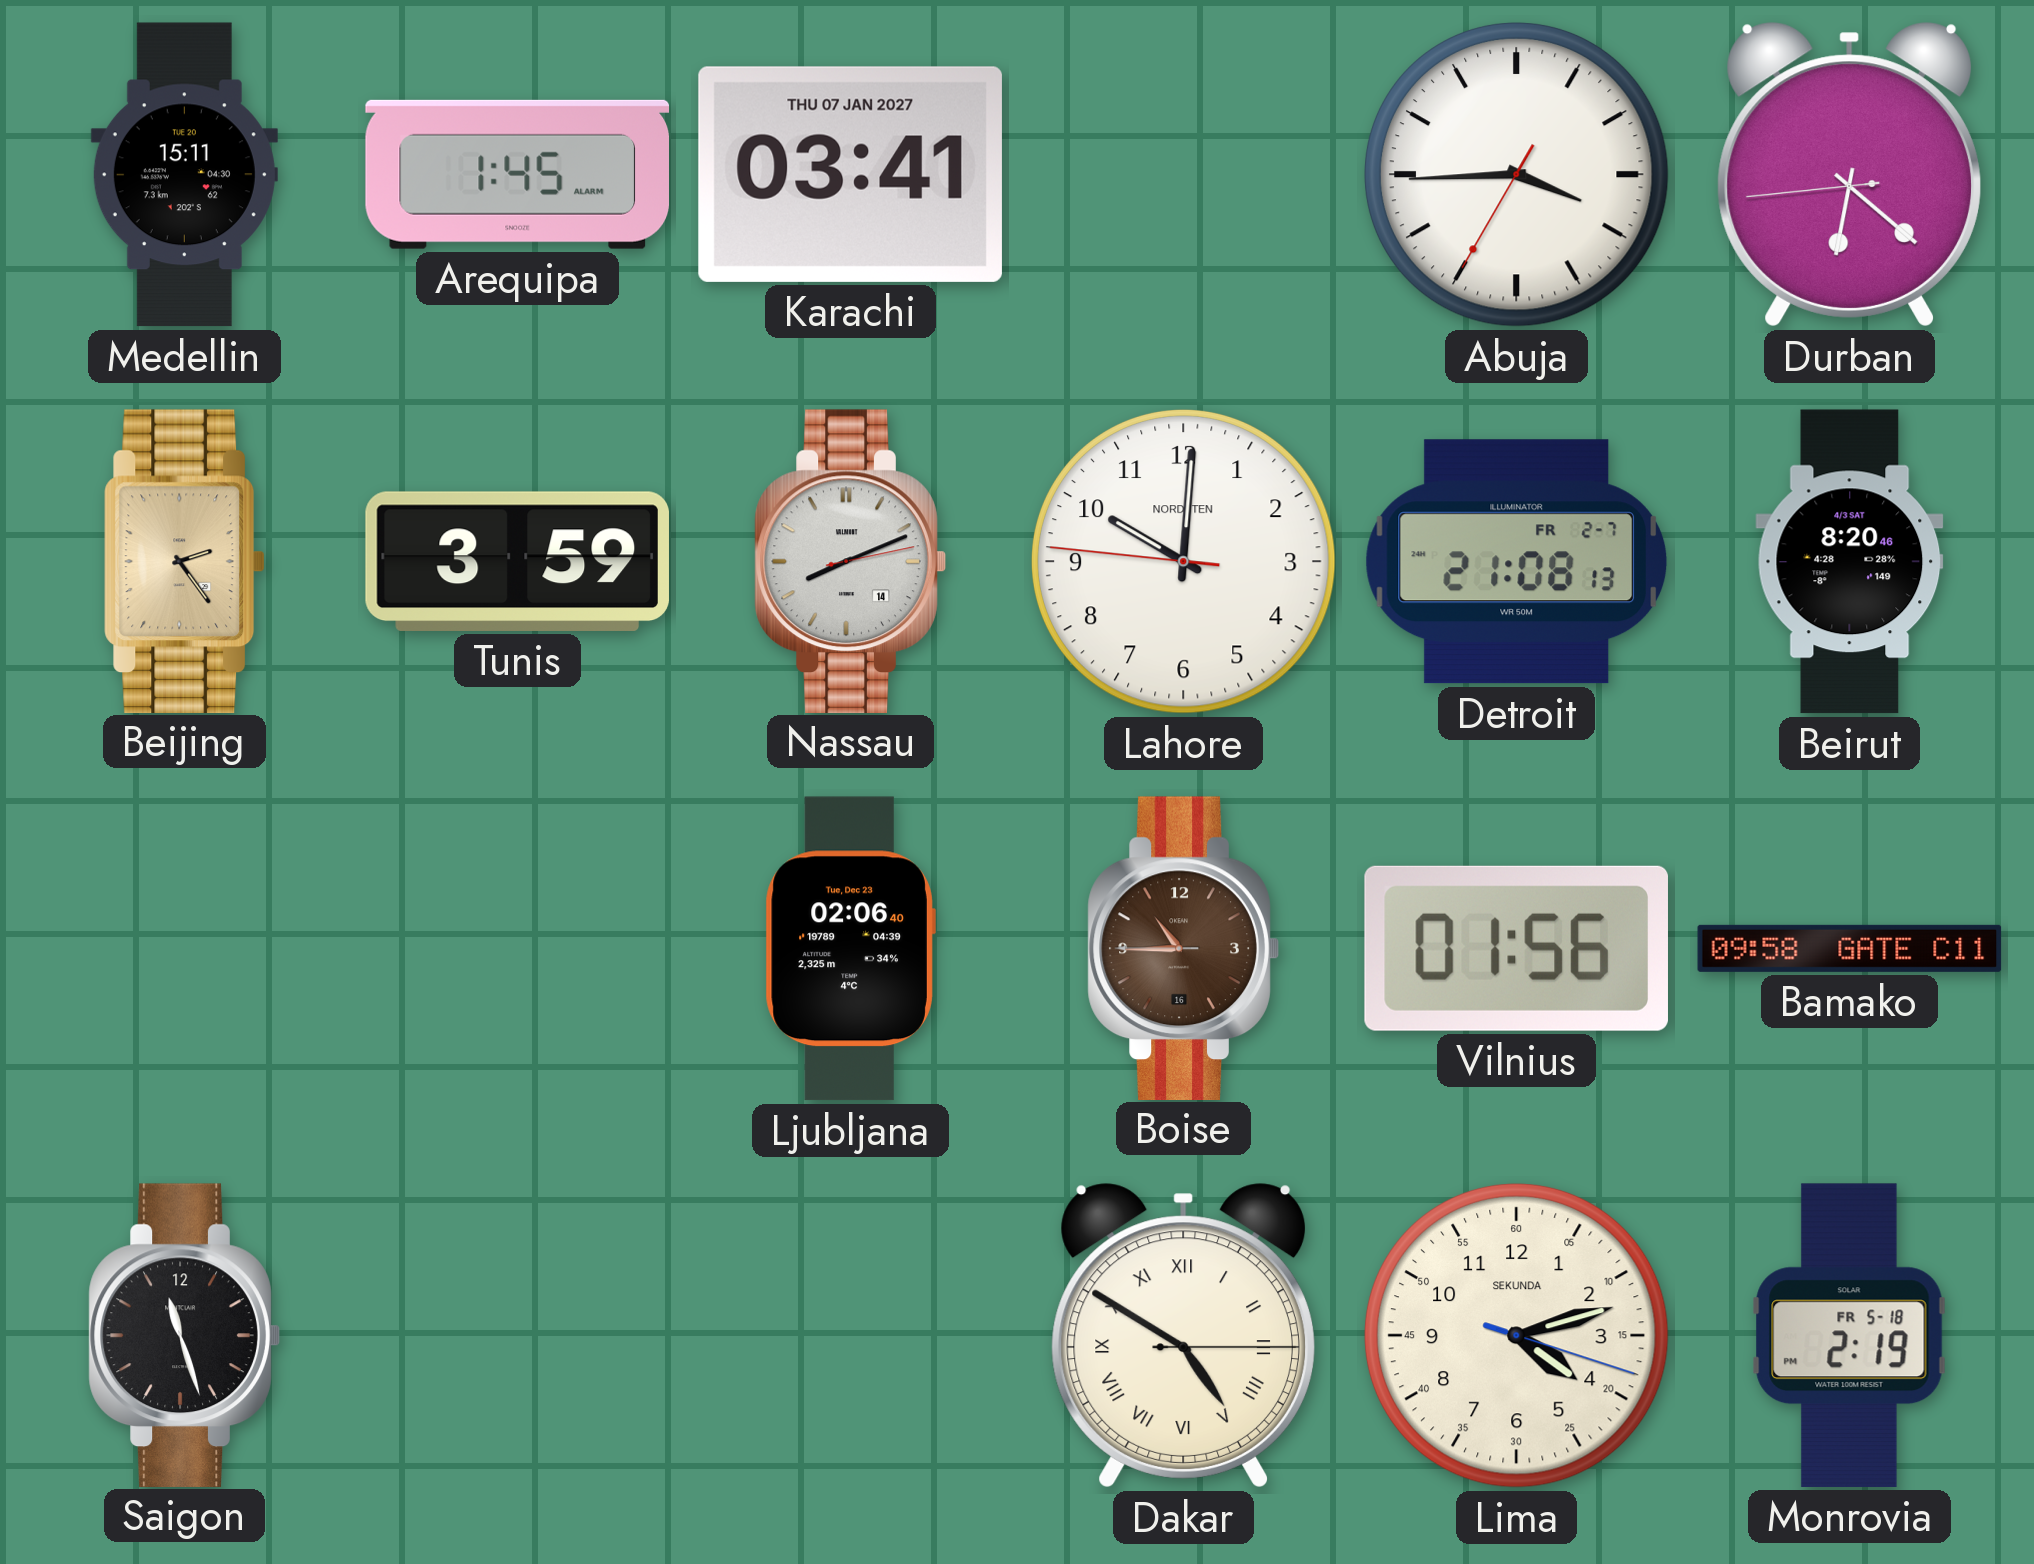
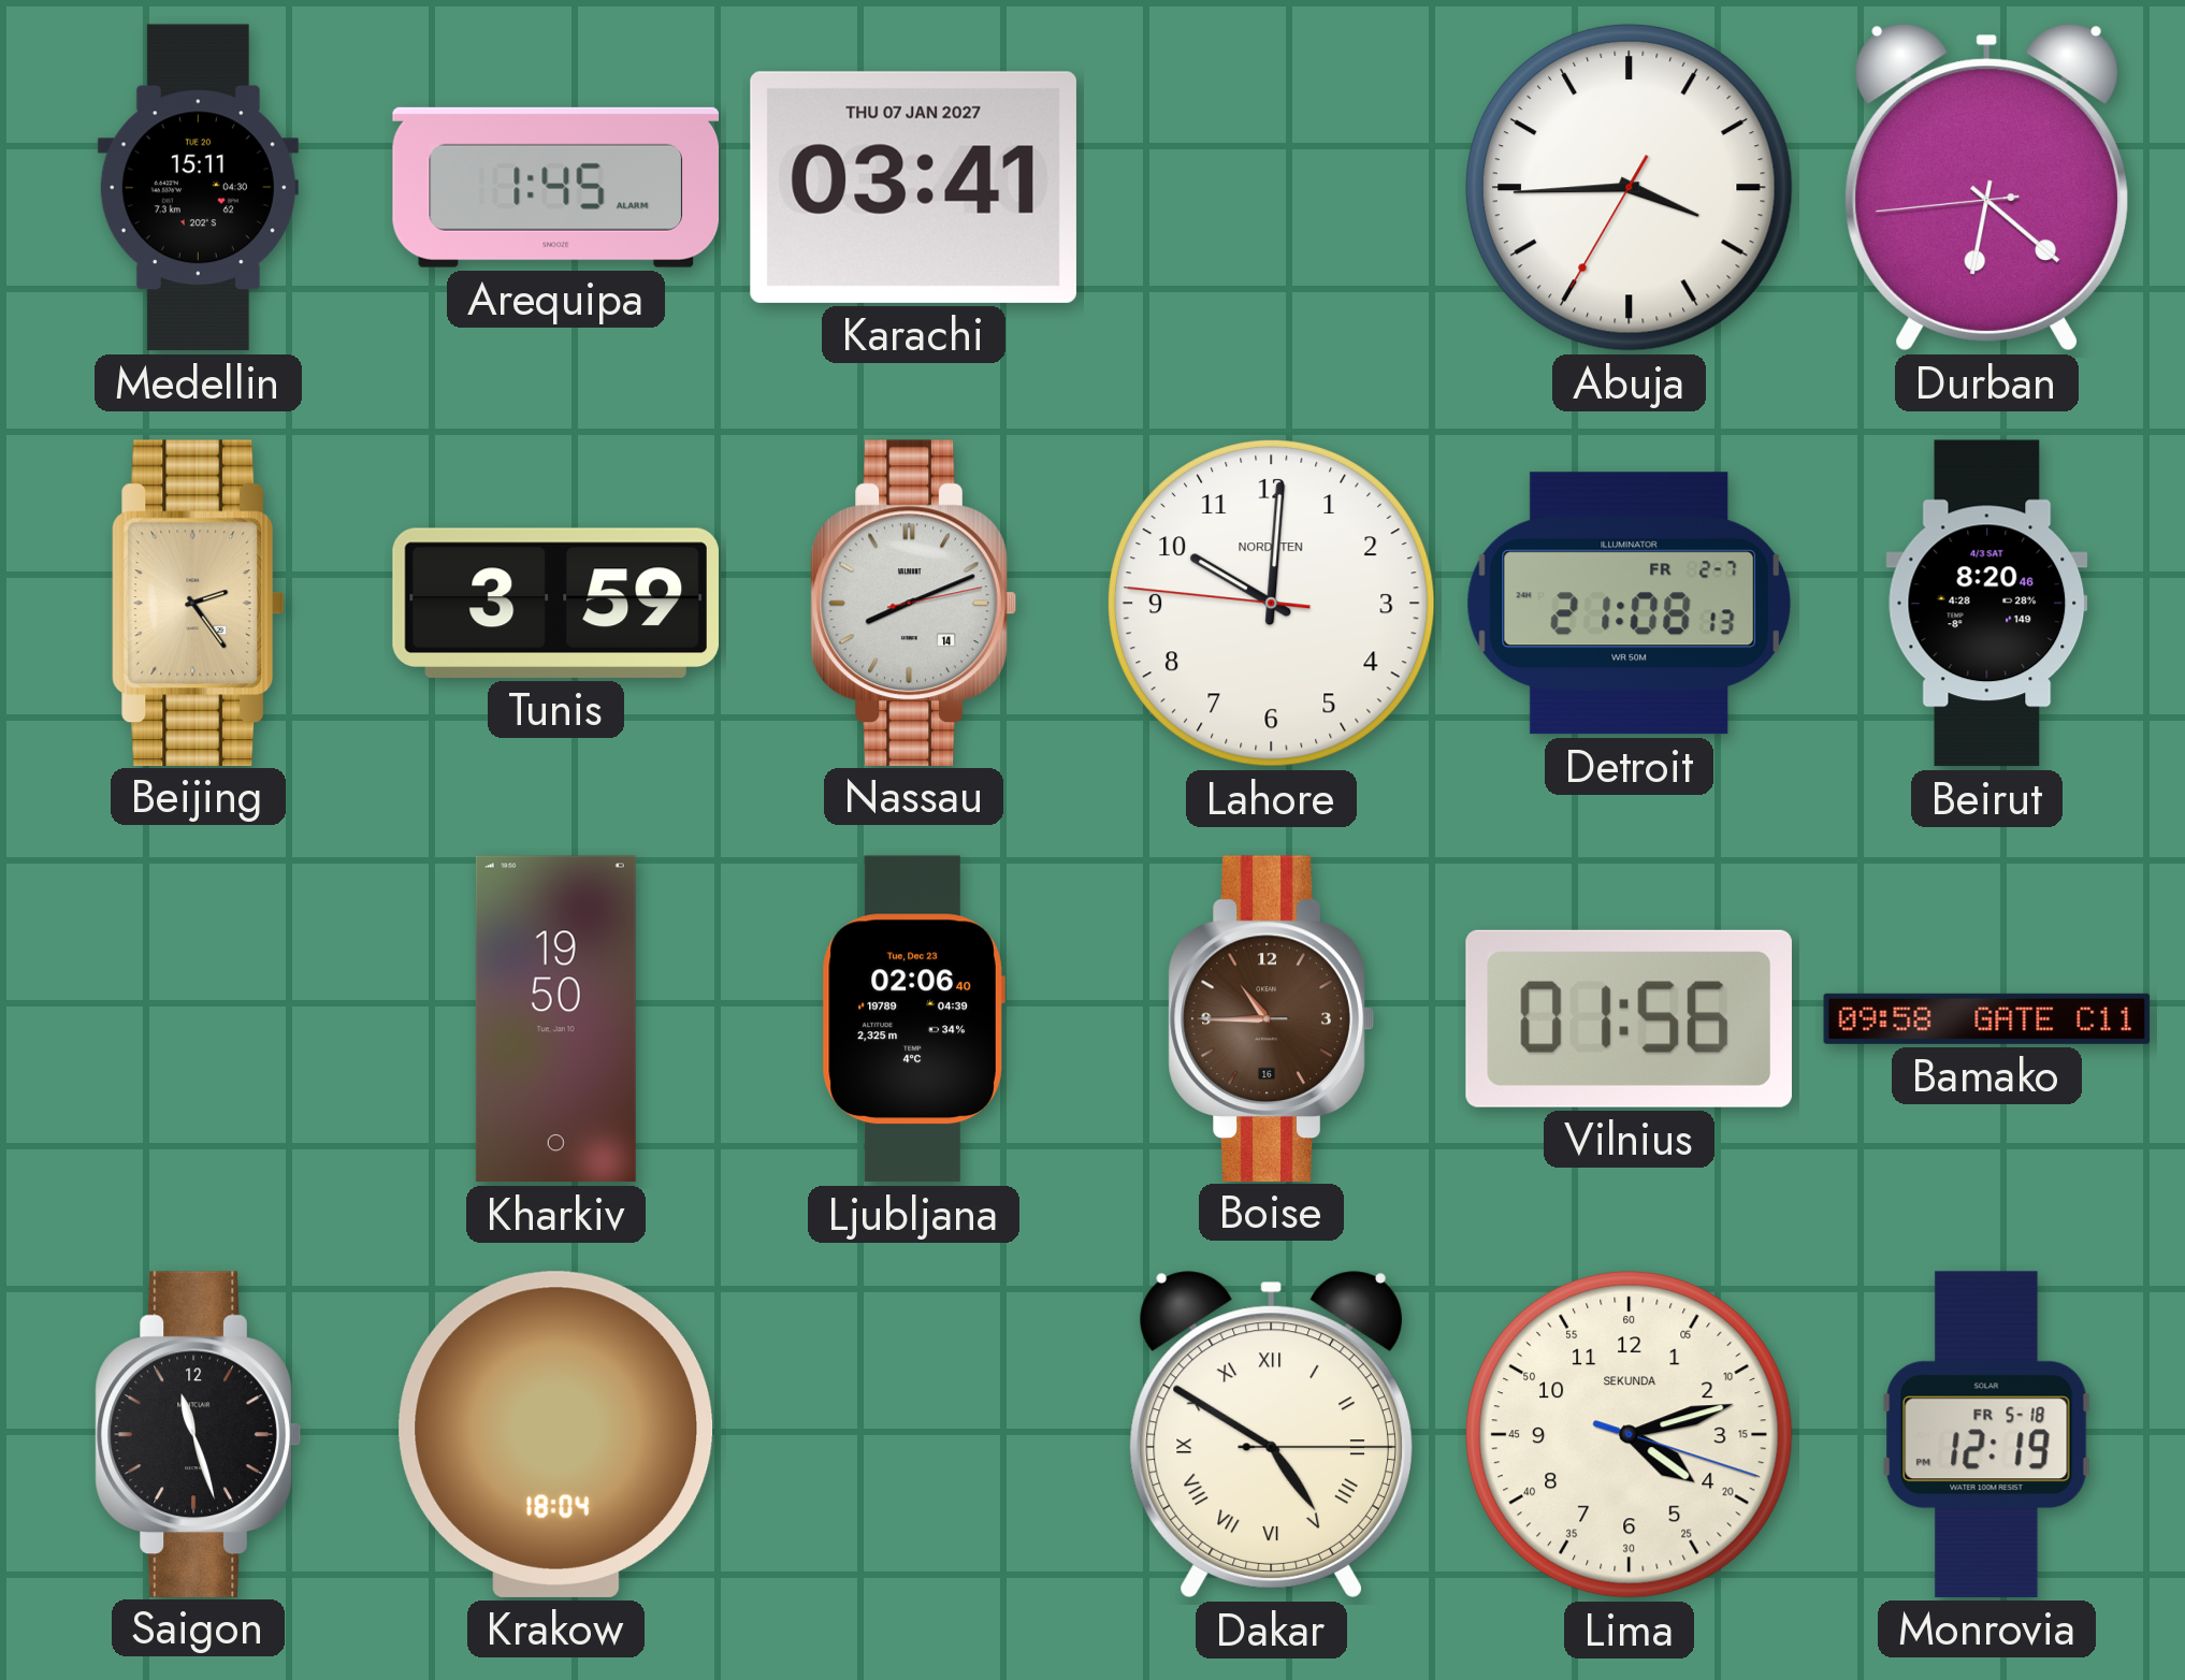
Kharkiv: none -> 19:50 (555, 1019)
Krakow: none -> 18:04 (556, 1434)
Monrovia: 2:19 -> 12:19 (1986, 1434)
